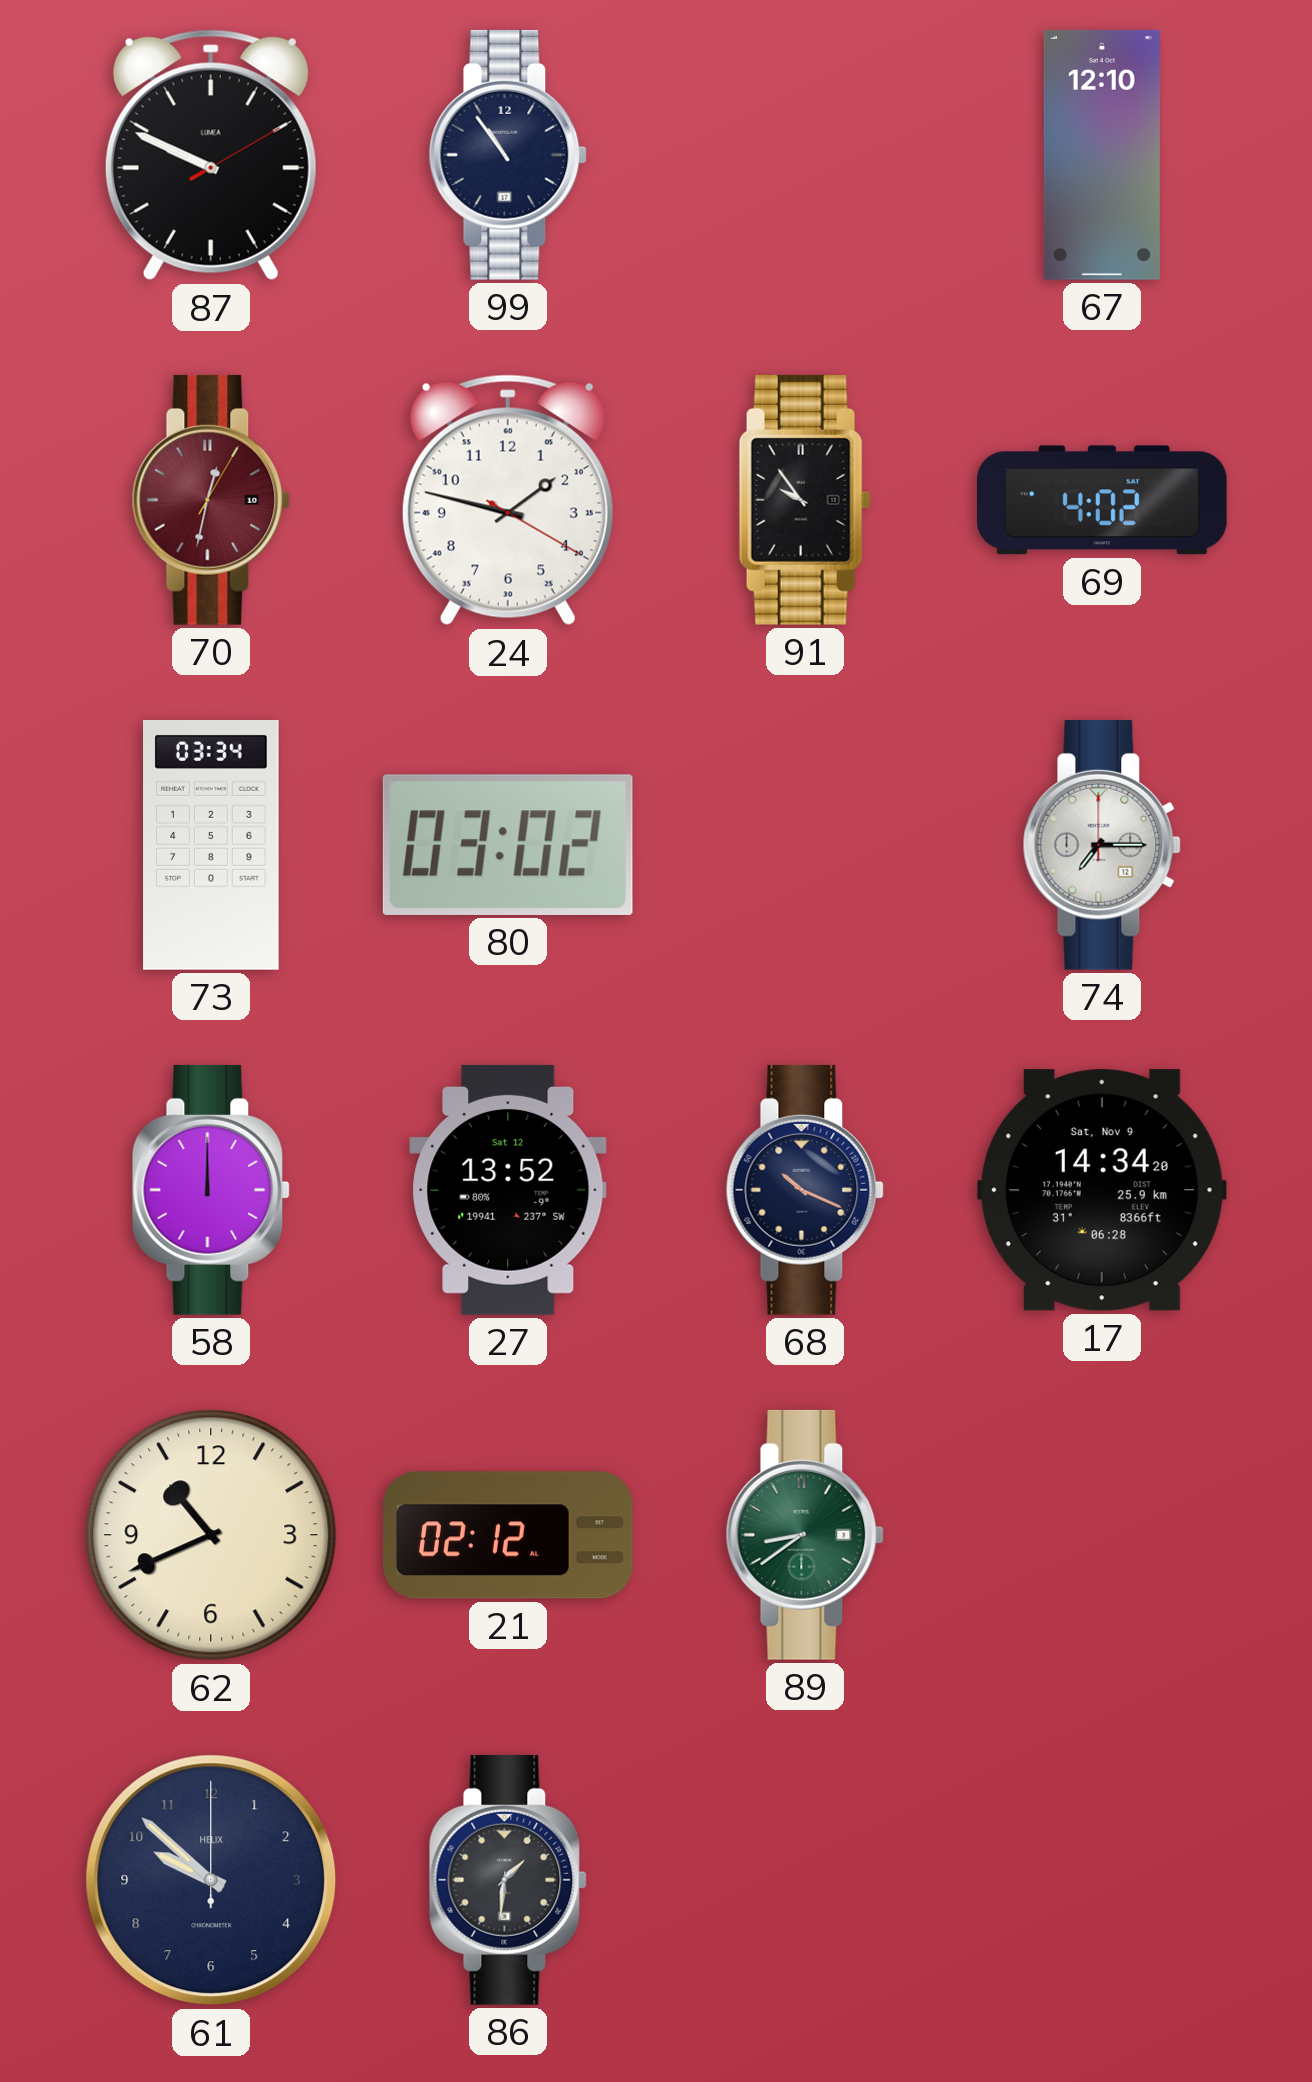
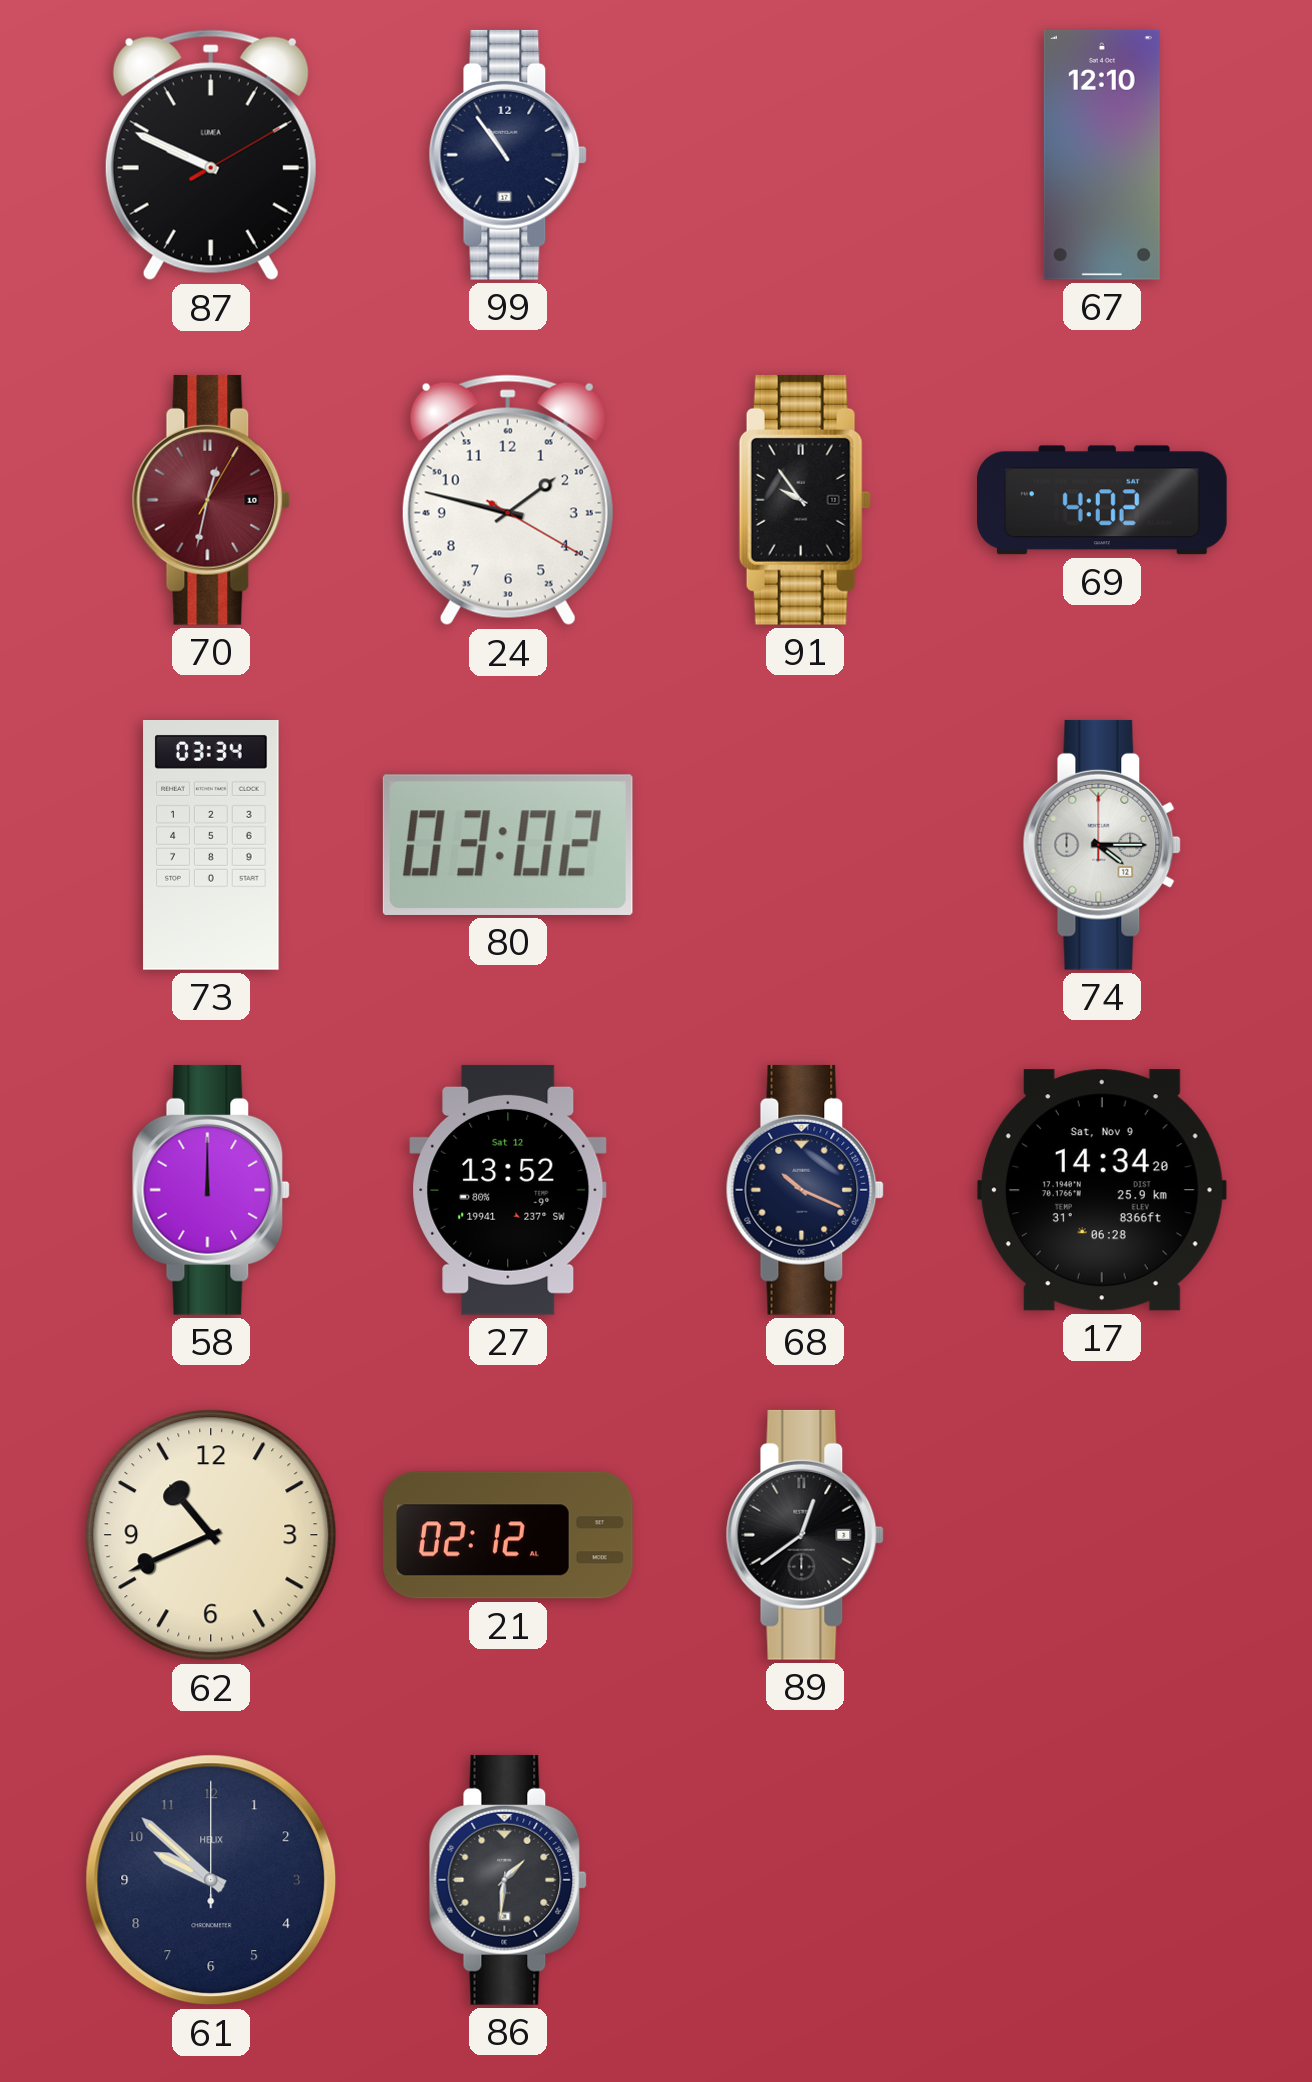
74: 7:15 -> 4:15 (1102, 845)
89: 8:39 -> 12:39 (805, 1535)
89 dial: green -> black (805, 1535)
